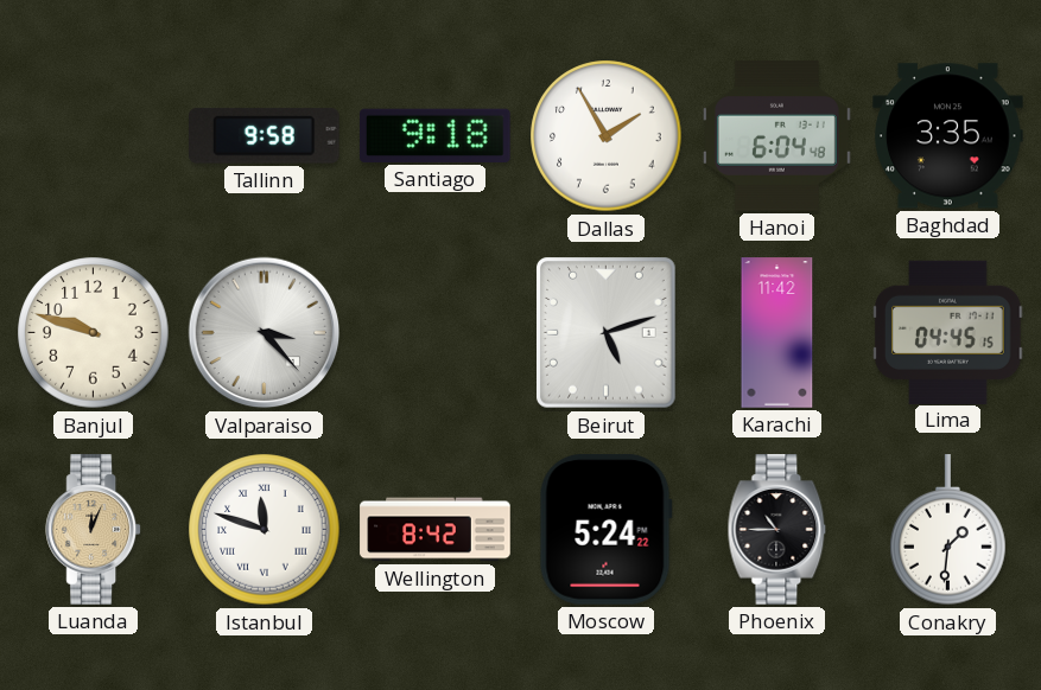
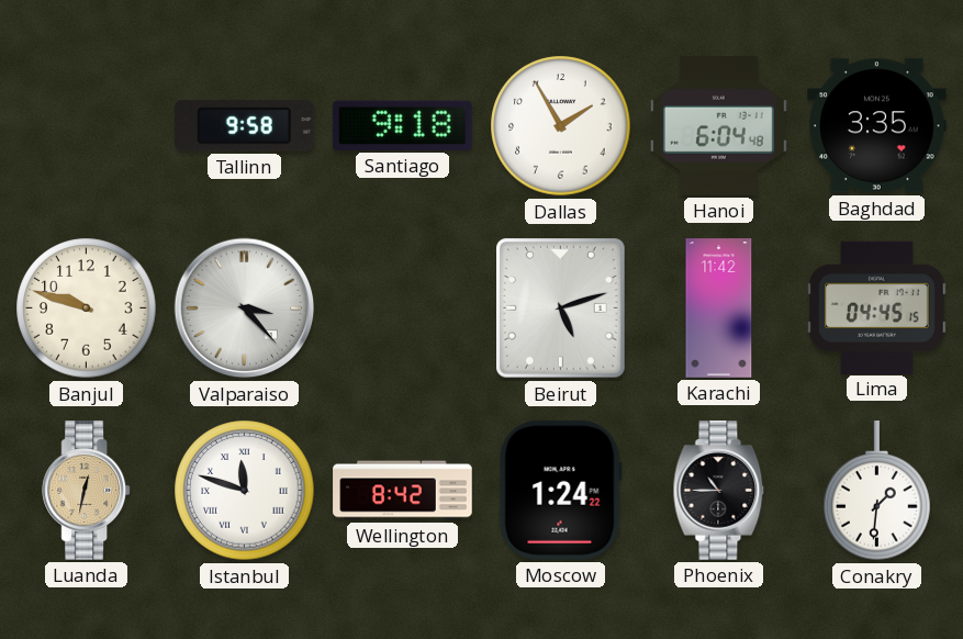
Luanda: 12:04 -> 12:32 (87, 491)
Moscow: 5:24 -> 1:24 (560, 491)
